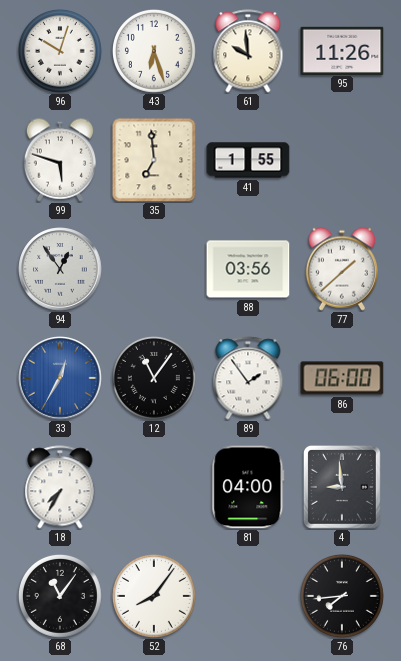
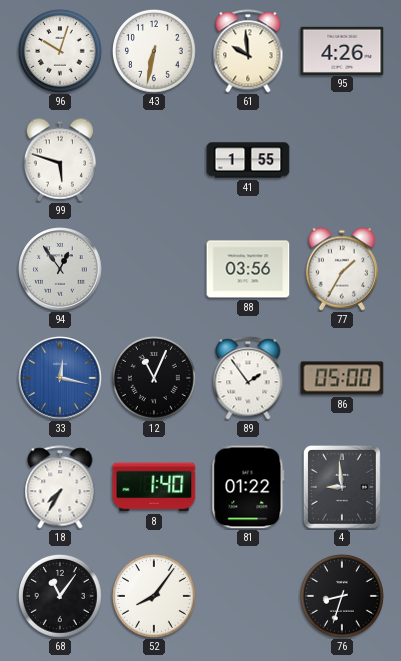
43: 6:27 -> 6:32 (155, 52)
95: 11:26 -> 4:26 (342, 50)
35: 6:59 -> none (154, 160)
77: 1:38 -> 1:35 (341, 269)
33: 12:35 -> 12:17 (60, 378)
12: 11:06 -> 11:04 (155, 379)
86: 06:00 -> 05:00 (342, 378)
8: none -> 1:40 (154, 487)
81: 04:00 -> 01:22 (248, 487)
76: 7:44 -> 8:33 (343, 597)
